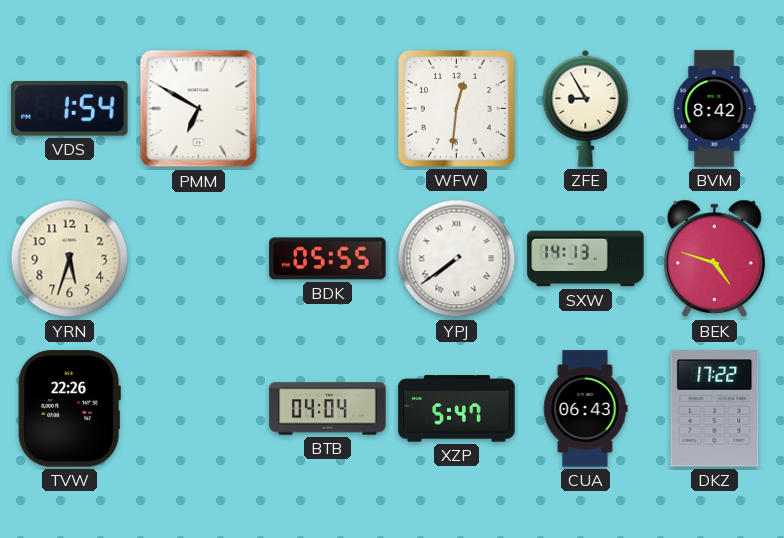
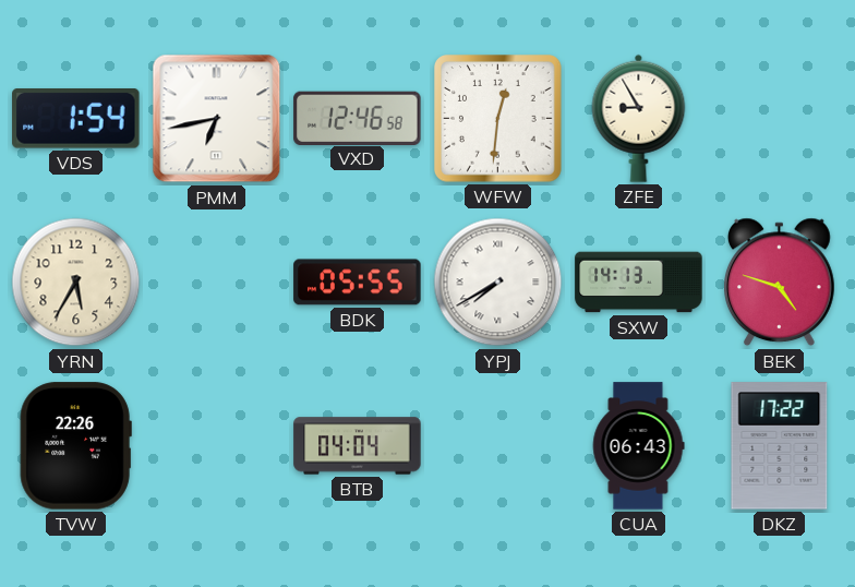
PMM: 6:50 -> 6:43 (217, 119)
VXD: none -> 12:46 (358, 118)
BVM: 8:42 -> none (714, 109)
YRN: 5:33 -> 5:35 (76, 283)
YPJ: 7:39 -> 7:40 (498, 283)
XZP: 5:47 -> none (457, 409)
